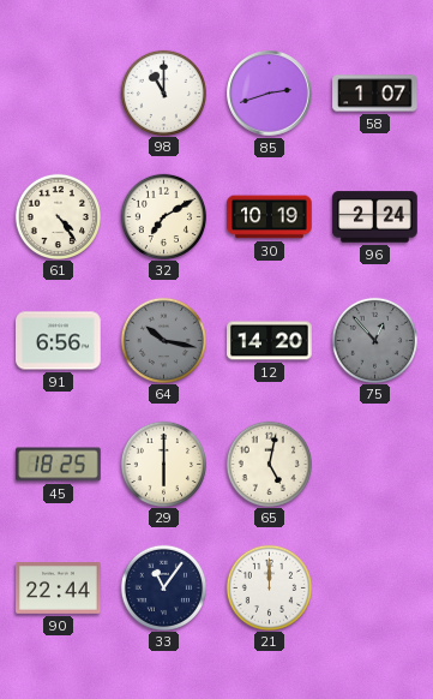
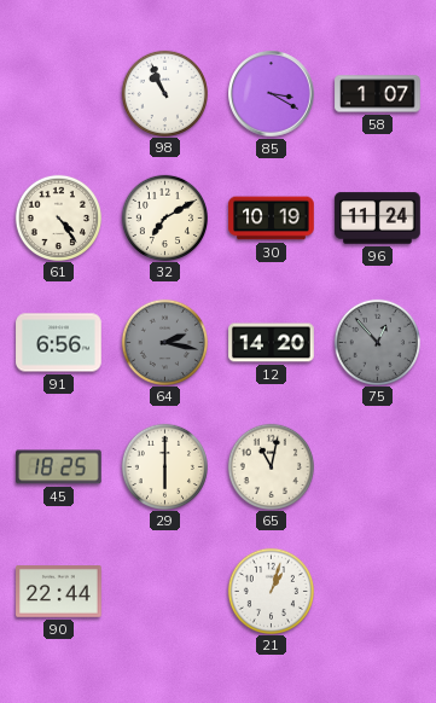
98: 11:00 -> 10:56 (164, 93)
85: 2:42 -> 3:20 (272, 94)
96: 2:24 -> 11:24 (378, 219)
64: 10:17 -> 2:17 (164, 342)
65: 5:02 -> 11:02 (271, 466)
33: 11:06 -> none (163, 587)
21: 12:00 -> 1:03 (271, 591)
